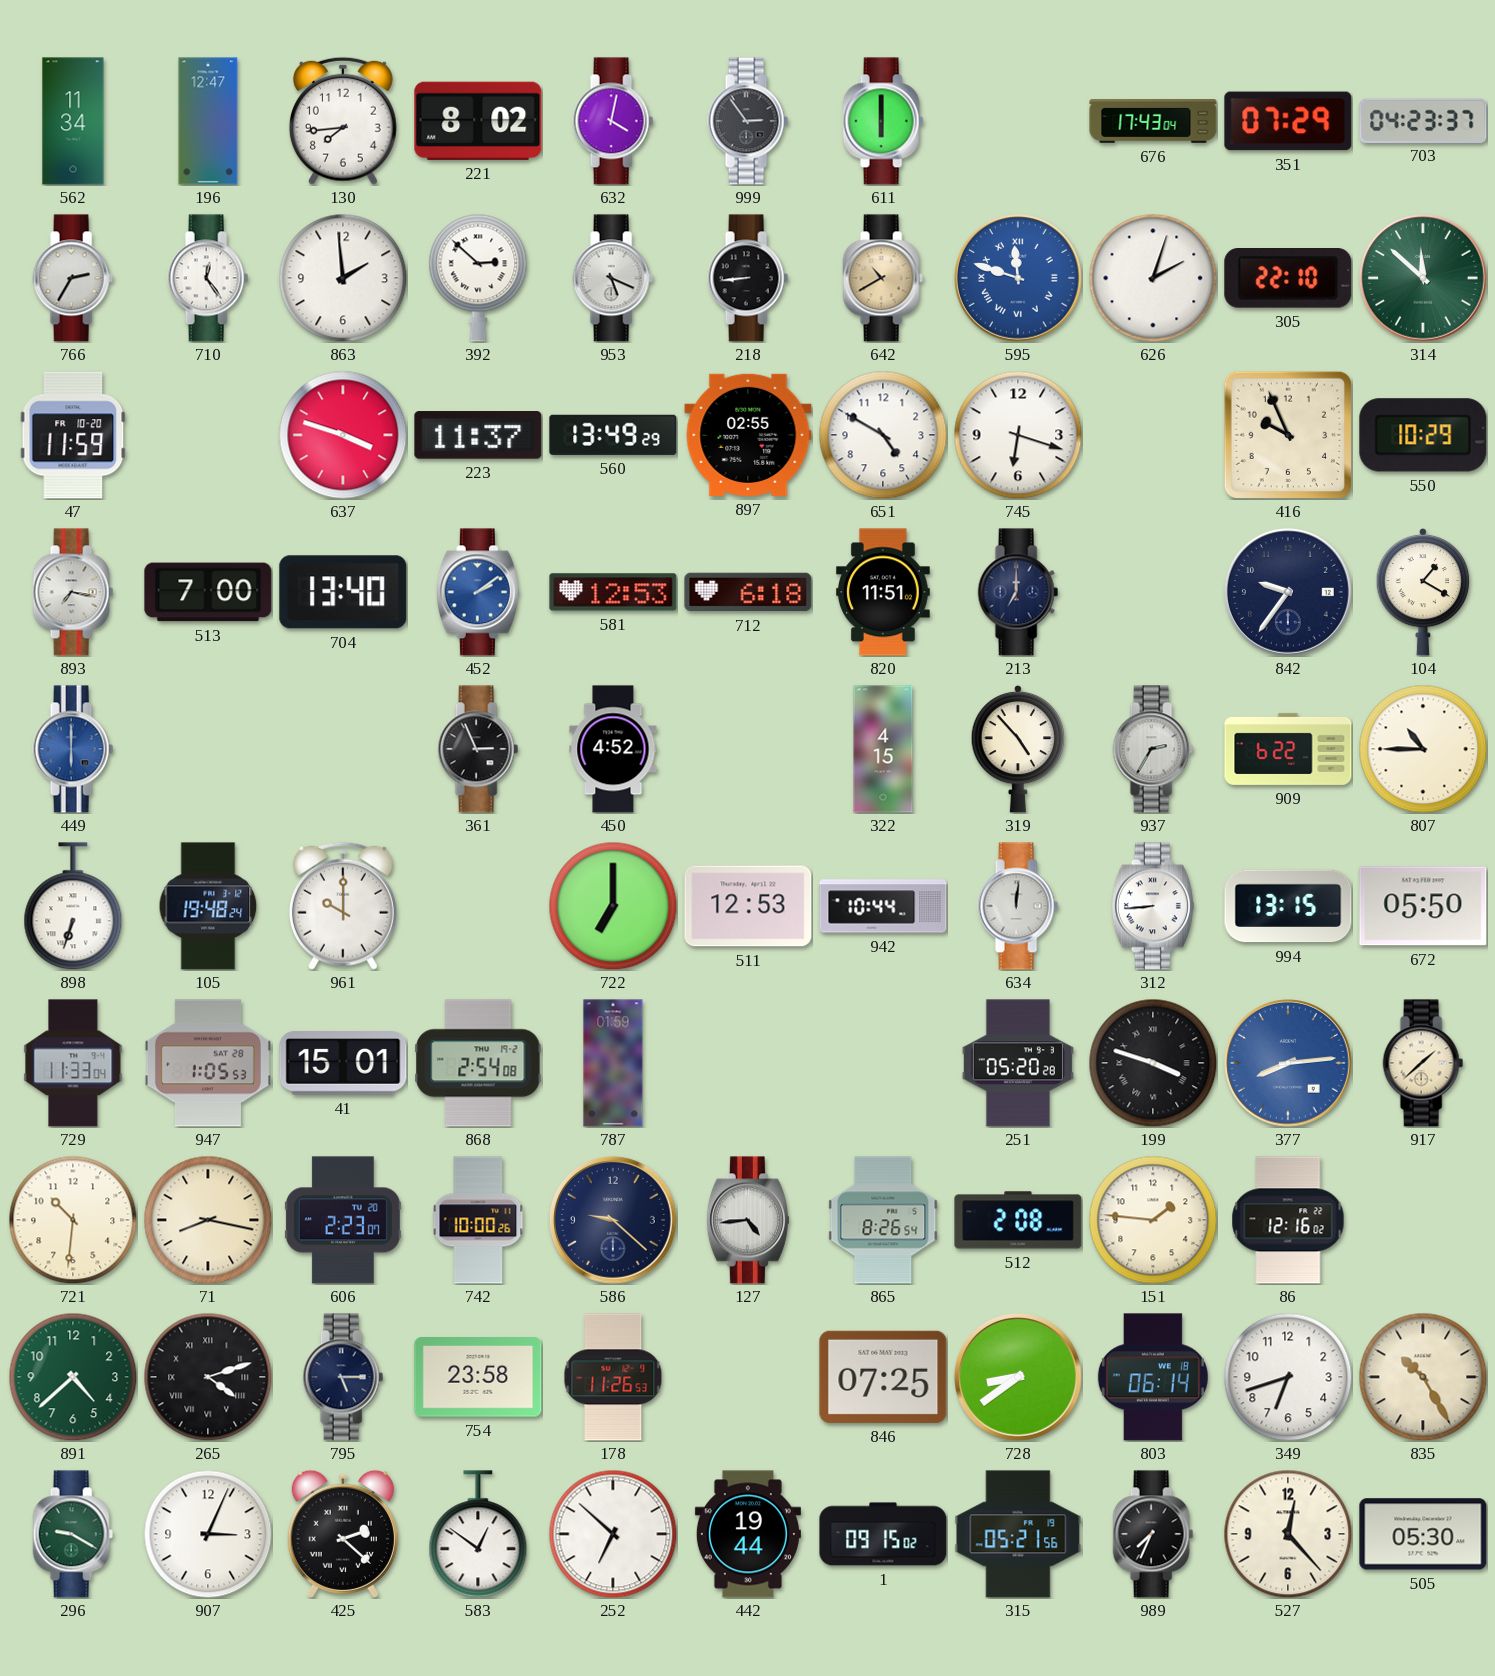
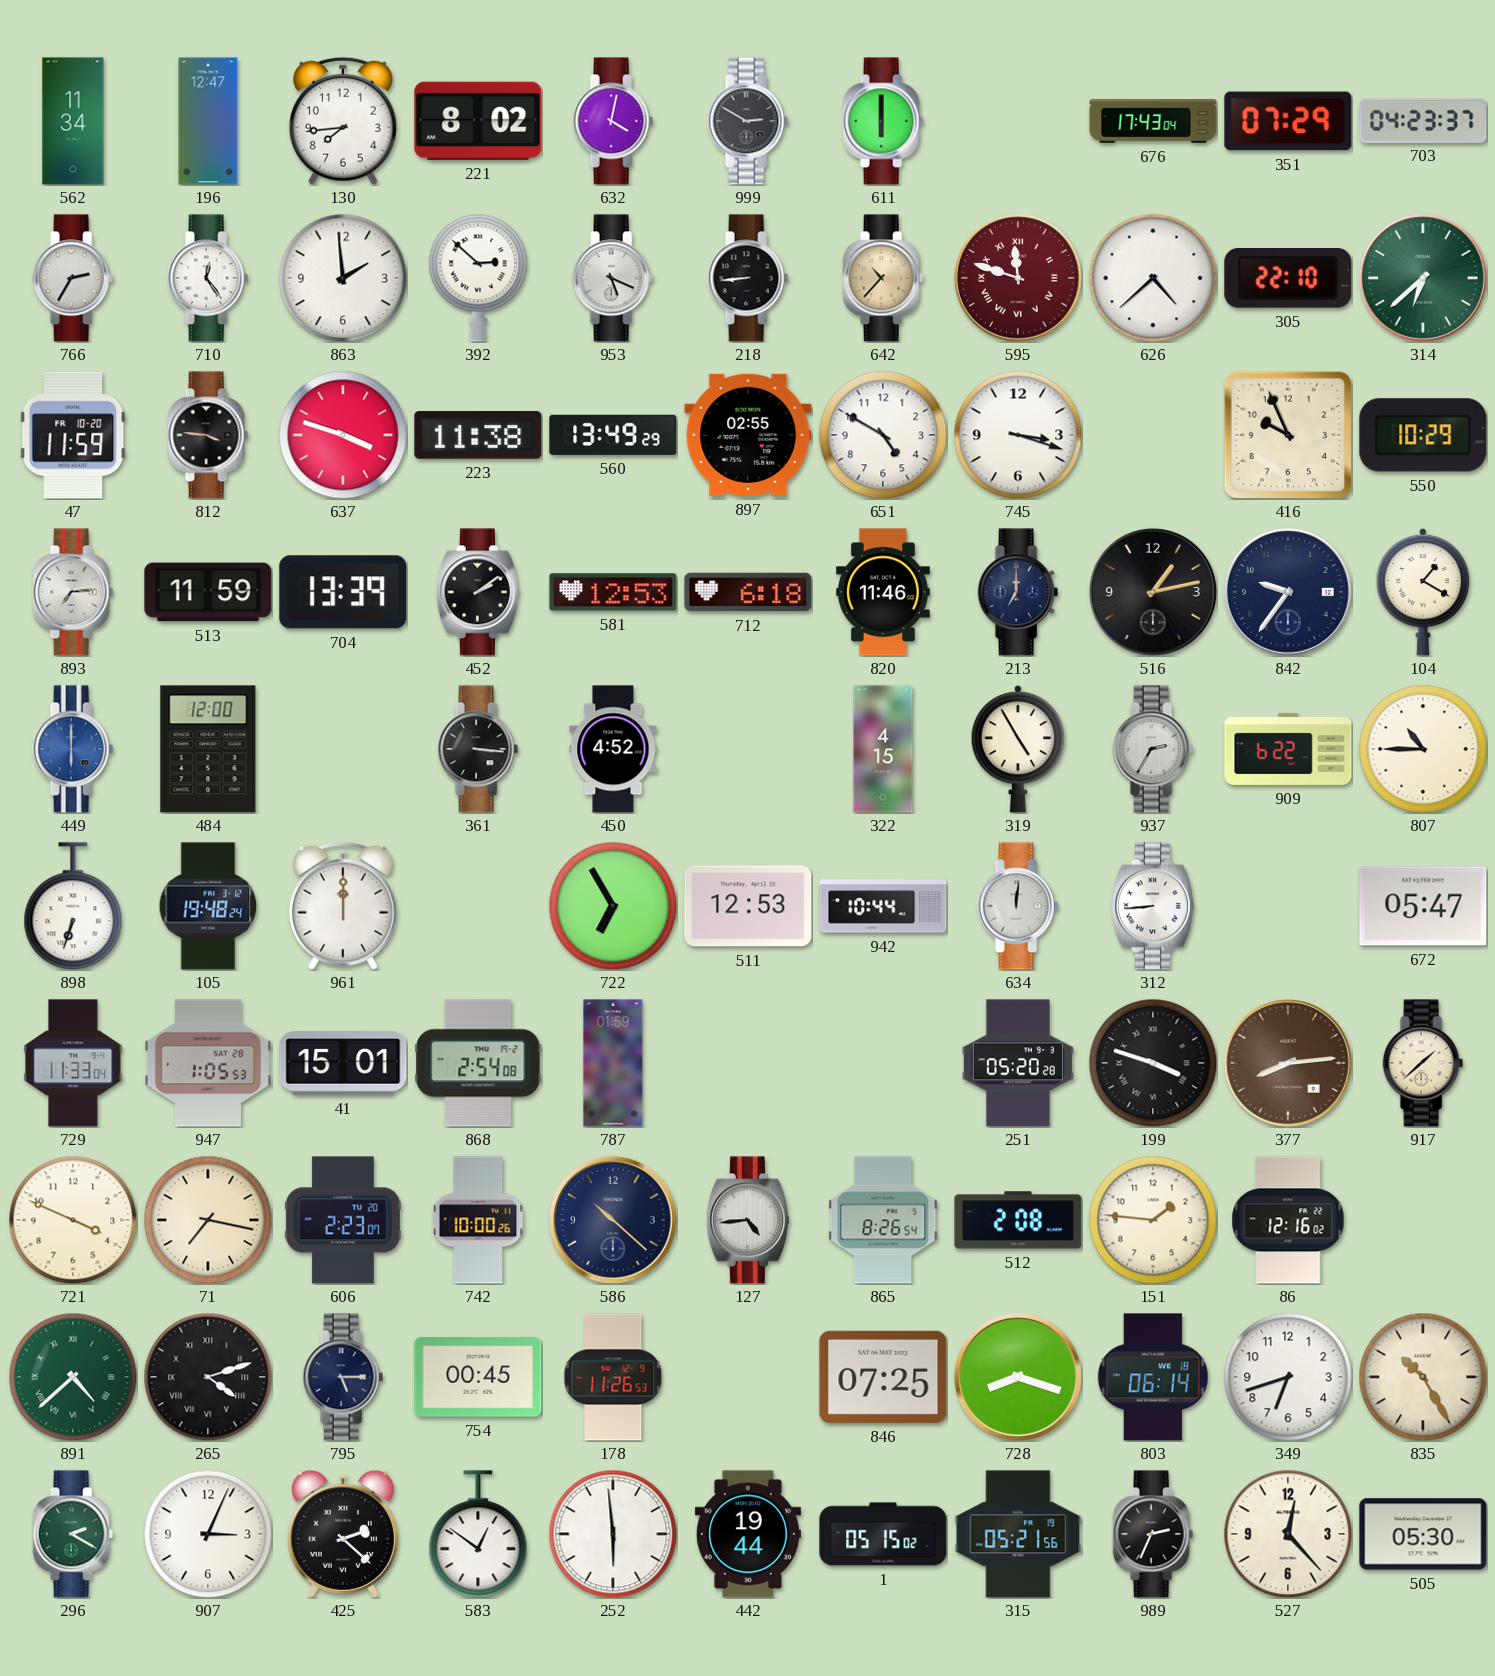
999: 2:54 -> 2:50 (748, 121)
642: 10:40 -> 10:37 (883, 278)
595 dial: blue -> burgundy (1019, 279)
626: 2:03 -> 4:38 (1153, 278)
314: 11:52 -> 6:38 (1424, 279)
812: none -> 3:46 (208, 435)
223: 11:37 -> 11:38 (478, 435)
745: 6:18 -> 3:18 (1018, 435)
893: 7:17 -> 7:14 (73, 592)
513: 7:00 -> 11:59 (208, 592)
704: 13:40 -> 13:39 (343, 592)
452 dial: blue -> black (478, 592)
820: 11:51 -> 11:46 (883, 592)
516: none -> 1:13 (1154, 593)
484: none -> 12:00 (208, 749)
361: 2:56 -> 3:16 (478, 749)
319: 4:53 -> 4:55 (1018, 749)
961: 10:00 -> 12:00 (343, 906)
722: 7:00 -> 6:55 (613, 906)
994: 13:15 -> none (1288, 906)
672: 05:50 -> 05:47 (1423, 906)
377 dial: blue -> brown (1289, 1064)
721: 10:31 -> 3:49 (73, 1220)
71: 8:17 -> 7:17 (208, 1220)
586: 9:22 -> 10:22 (614, 1221)
891 numerals: Arabic -> Roman (73, 1377)
754: 23:58 -> 00:45 (478, 1378)
728: 8:39 -> 8:18 (1019, 1378)
296: 9:20 -> 2:20 (73, 1534)
252: 6:52 -> 5:59 (613, 1534)
1: 09:15 -> 05:15 (883, 1534)
989: 7:34 -> 2:34 (1153, 1534)
